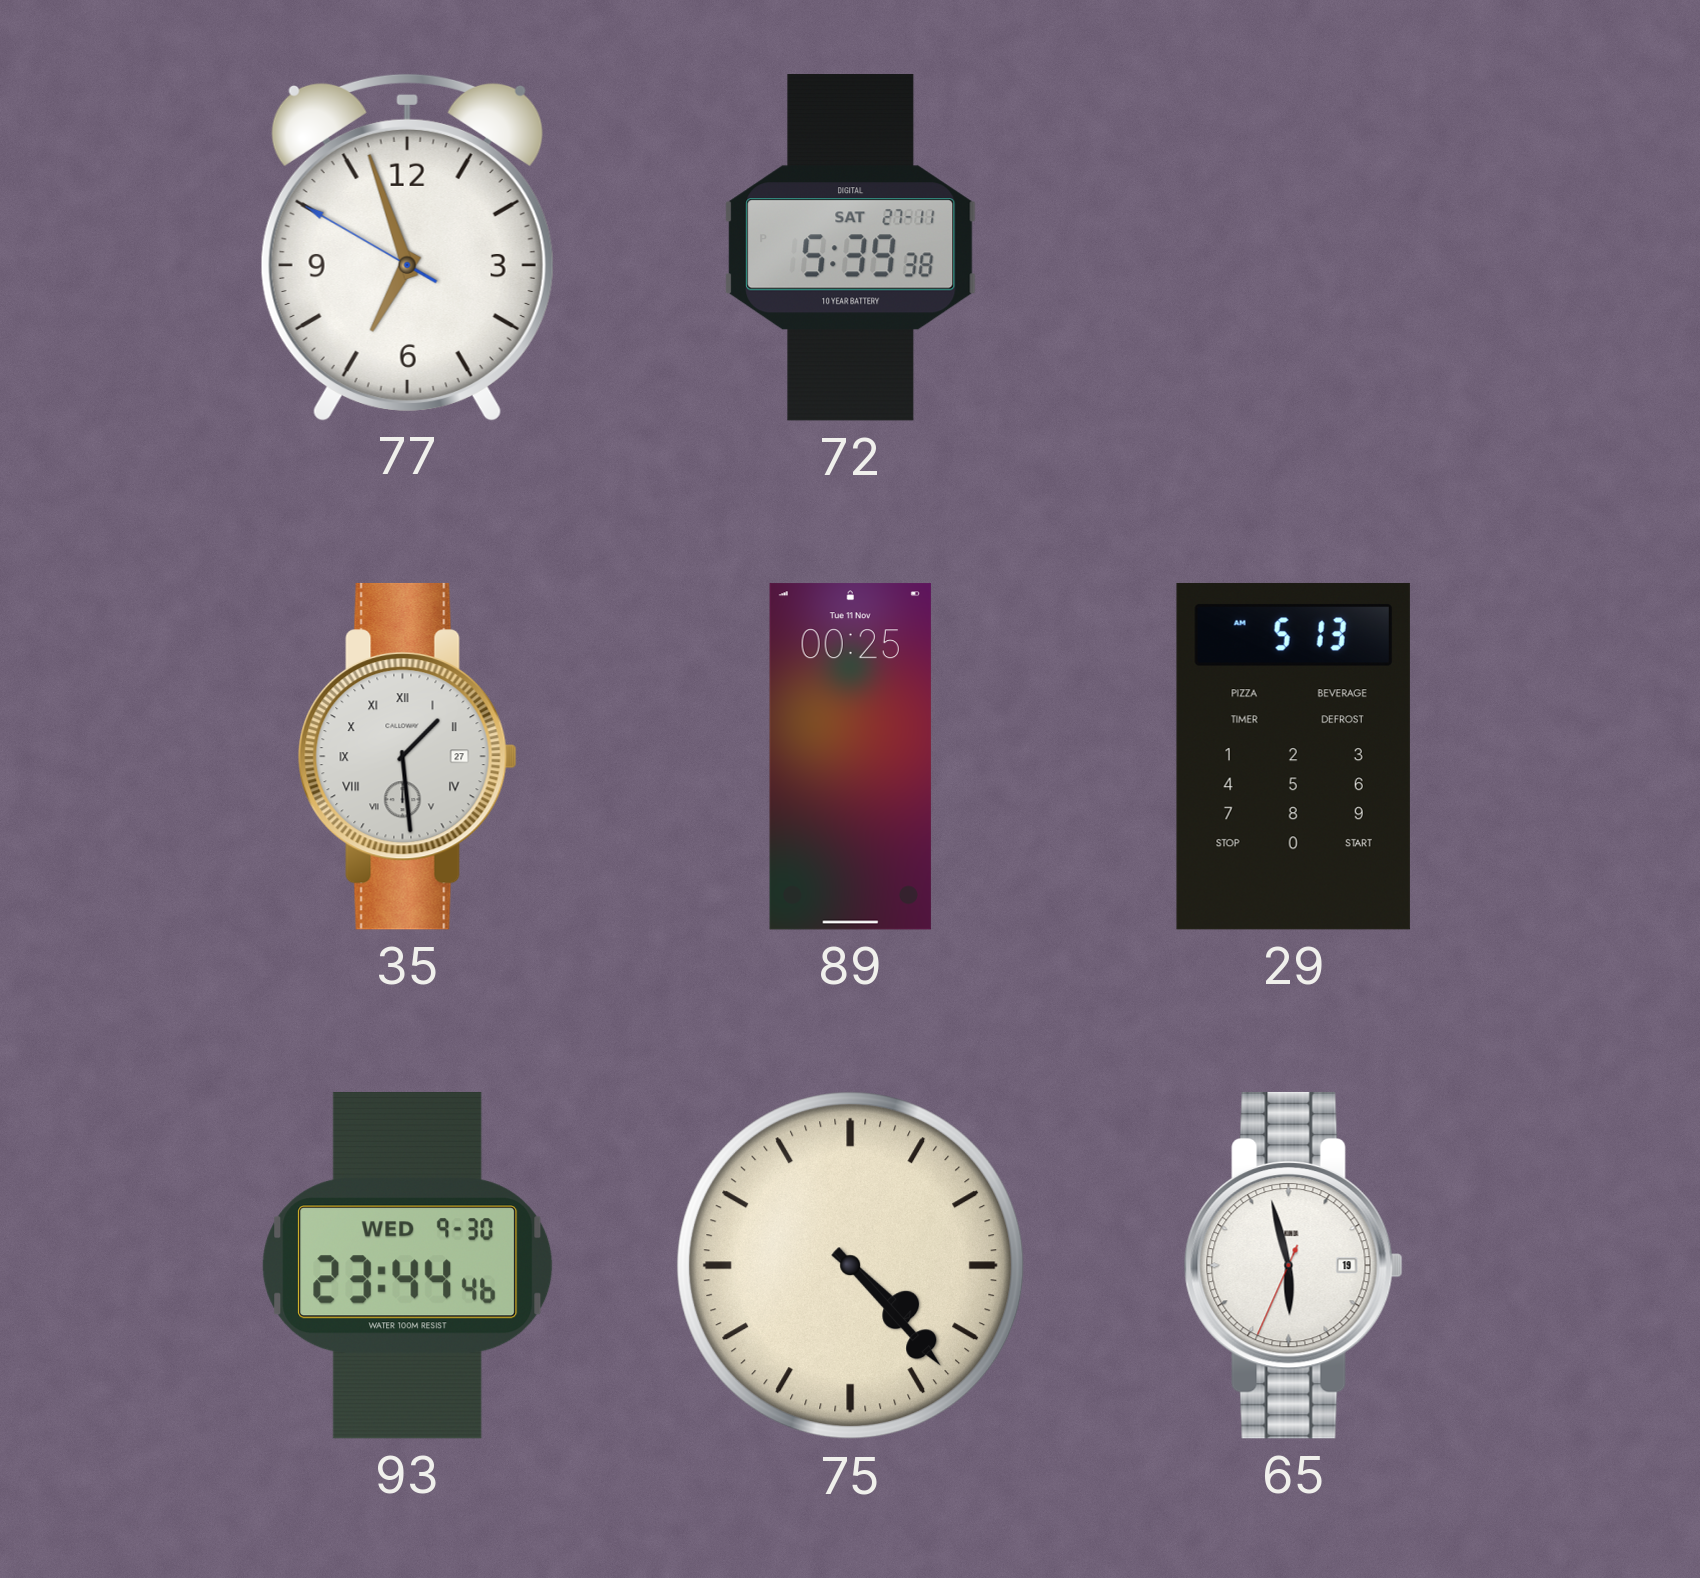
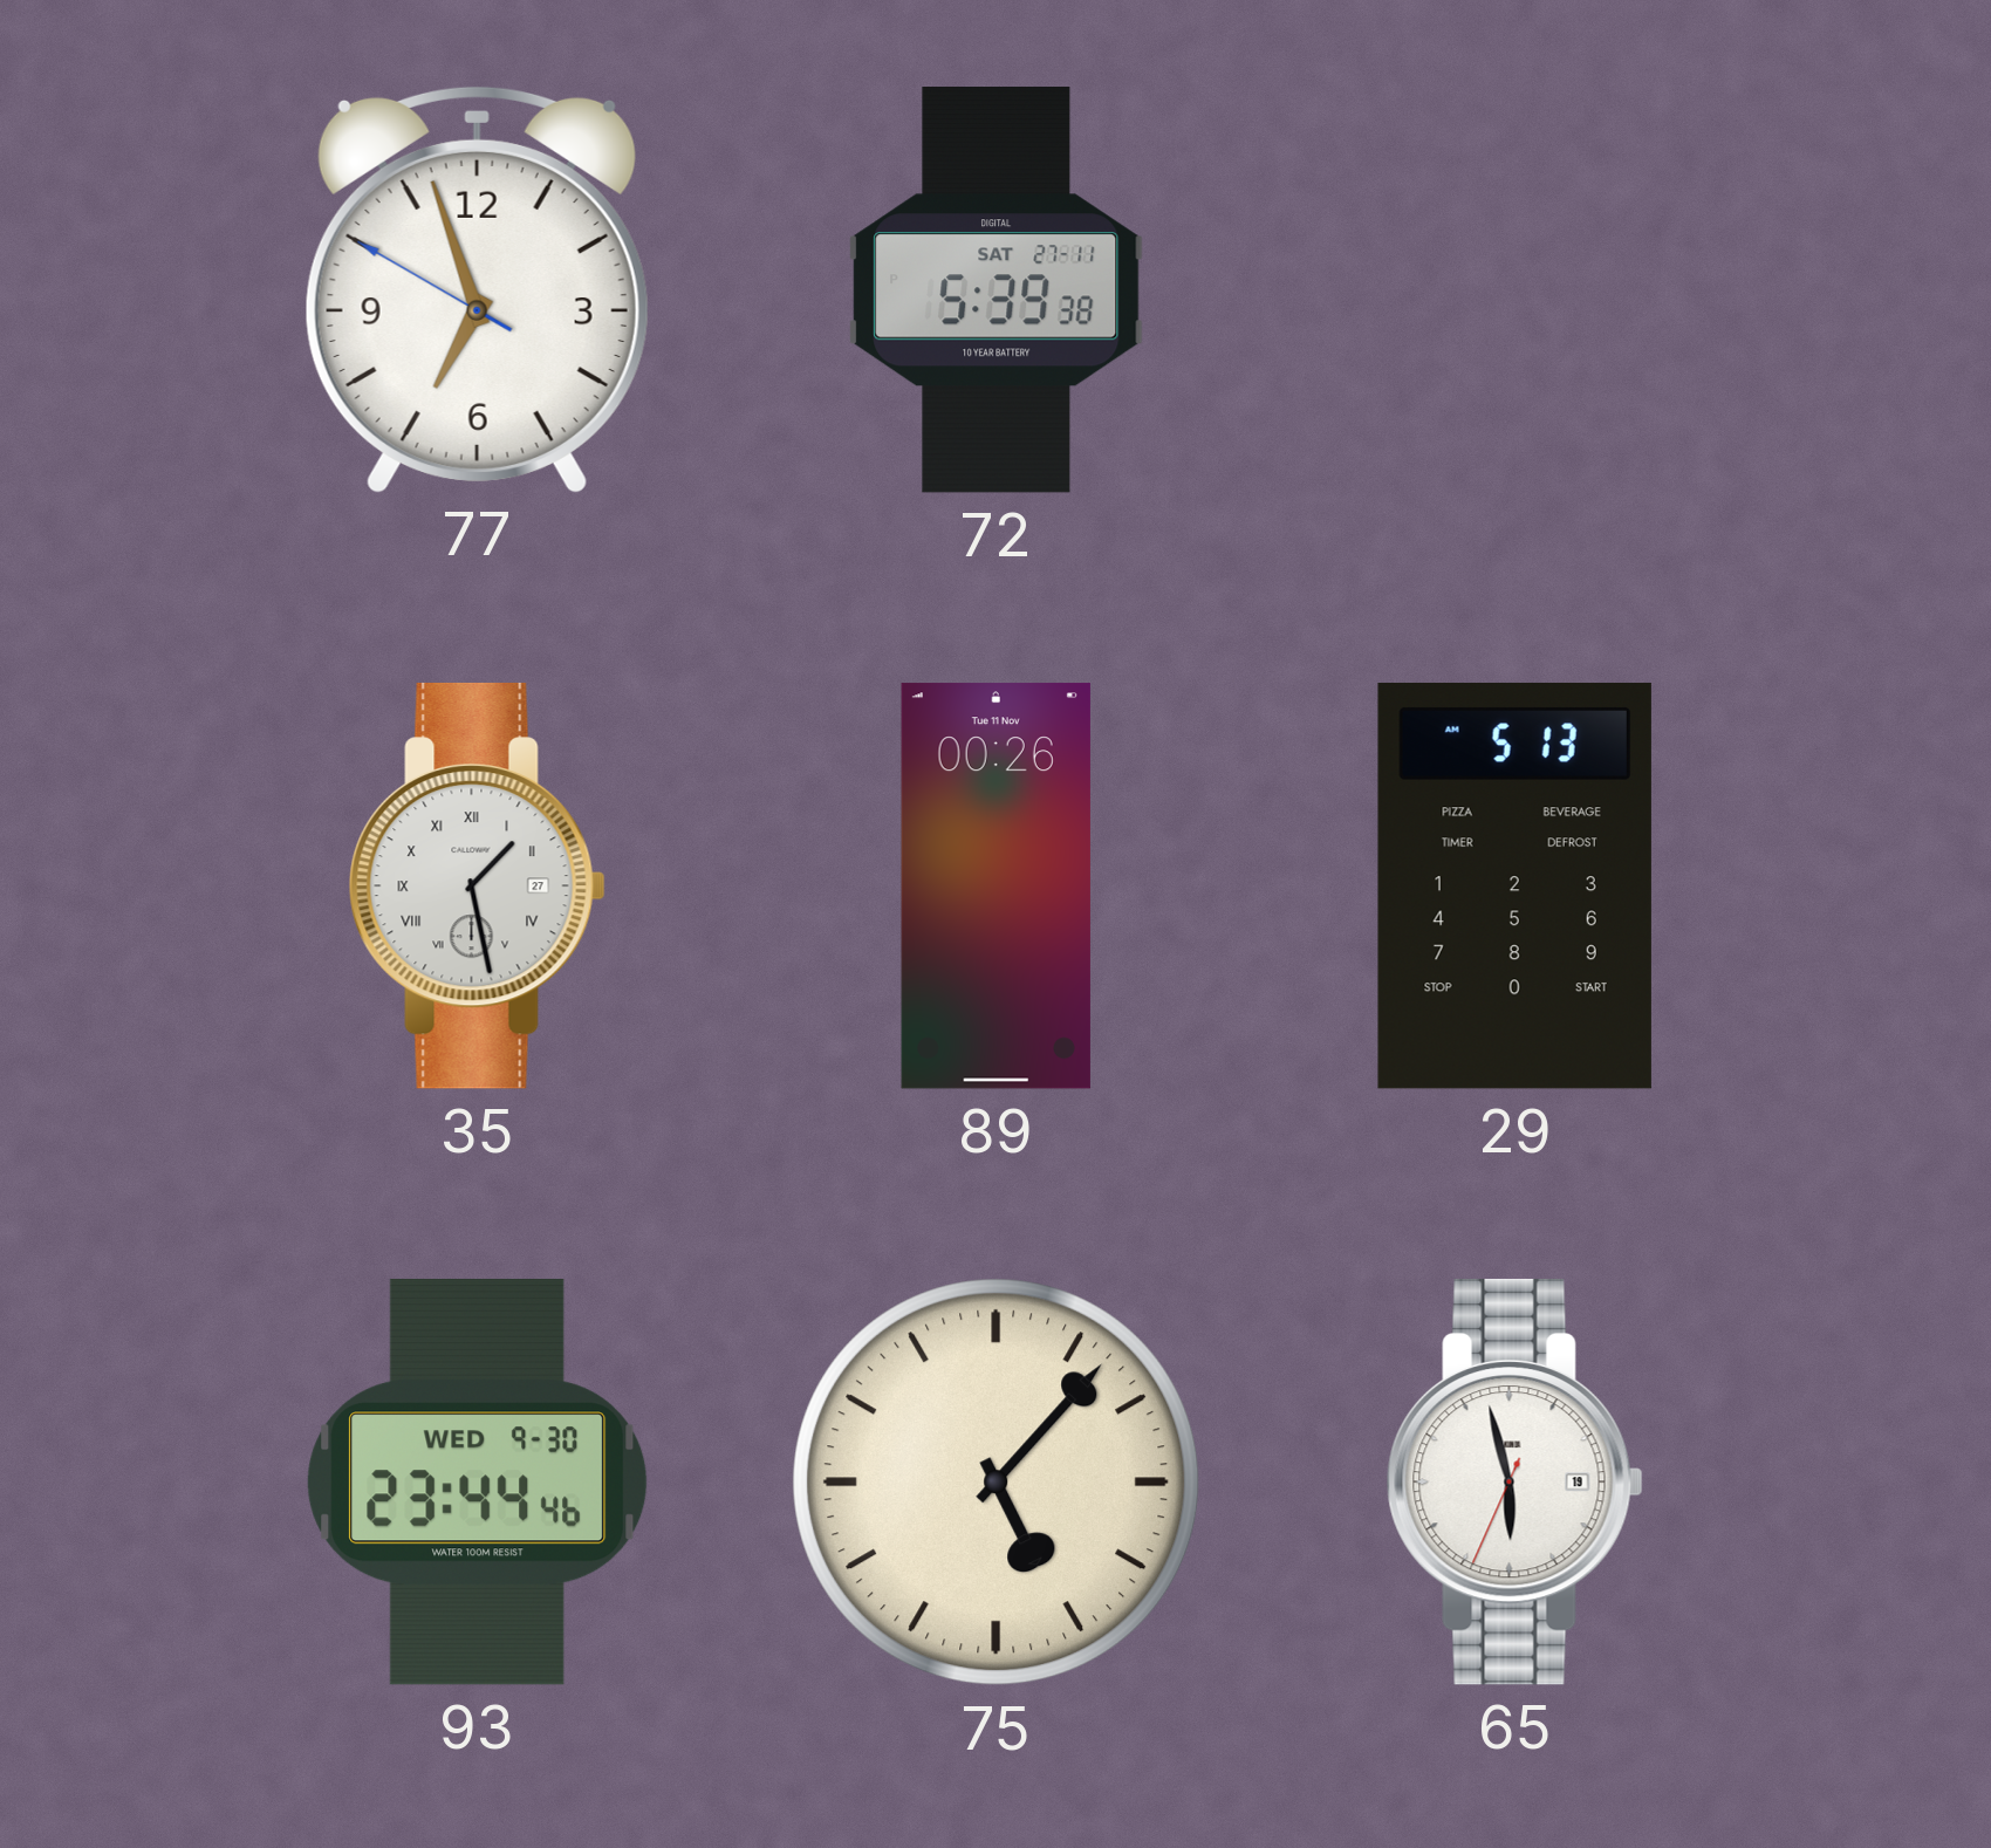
35: 1:29 -> 1:28 (477, 885)
89: 00:25 -> 00:26 (995, 887)
75: 4:23 -> 5:07 (997, 1483)
